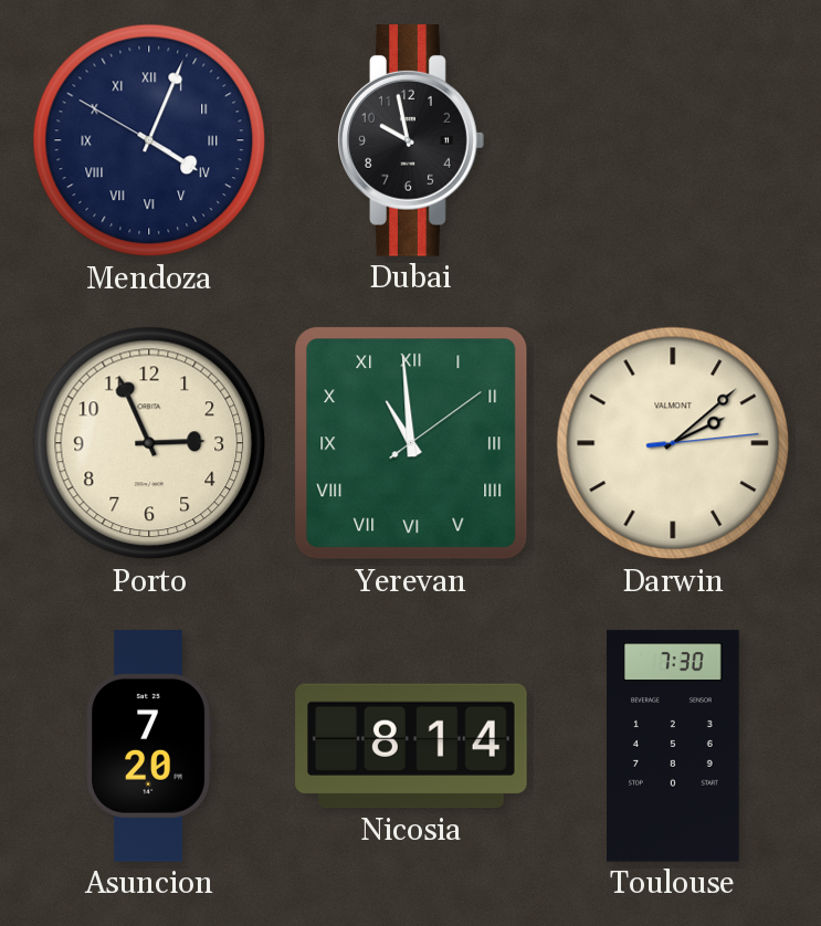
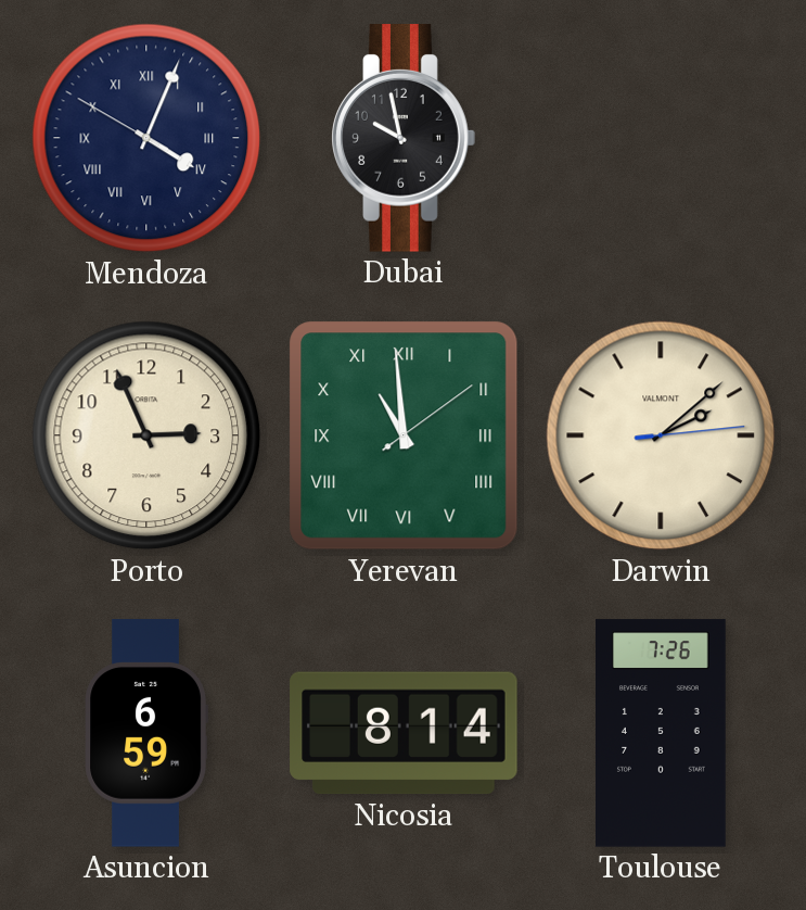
Asuncion: 7:20 -> 6:59 (146, 733)
Toulouse: 7:30 -> 7:26 (662, 733)
